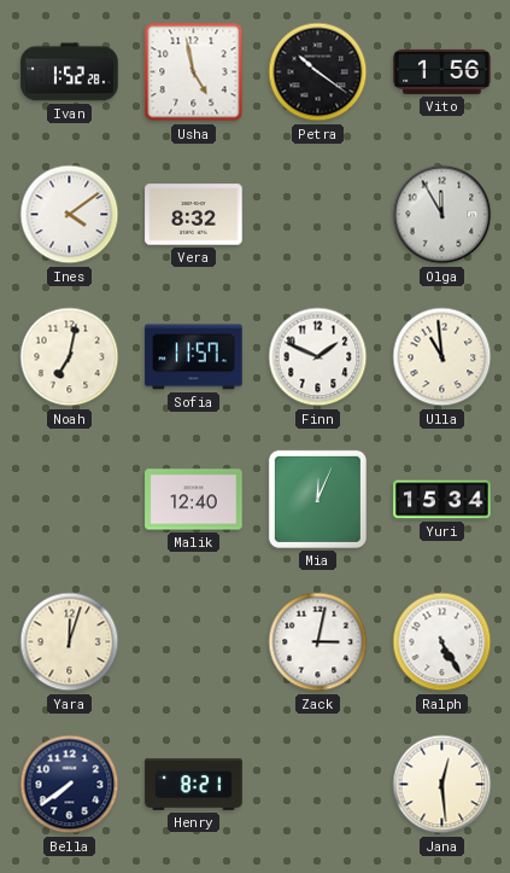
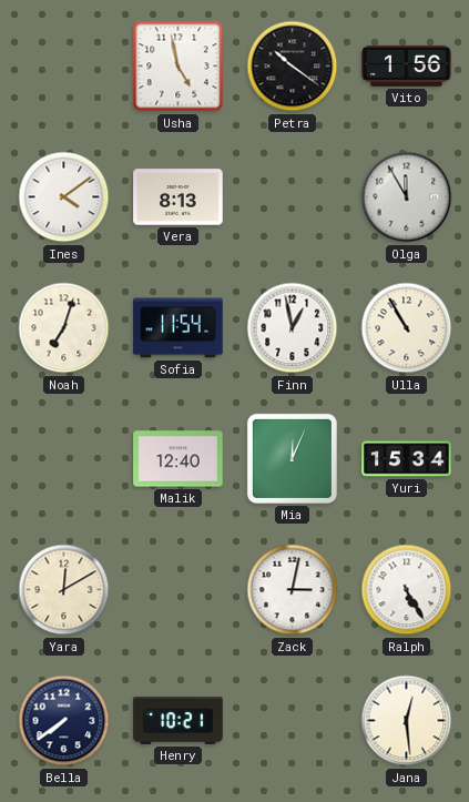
Ivan: 1:52 -> none (70, 72)
Vera: 8:32 -> 8:13 (179, 197)
Noah: 7:02 -> 7:03 (64, 328)
Sofia: 11:57 -> 11:54 (179, 328)
Finn: 1:49 -> 12:58 (293, 328)
Ulla: 10:59 -> 10:55 (407, 328)
Yara: 12:03 -> 12:10 (64, 590)
Henry: 8:21 -> 10:21 (179, 721)
